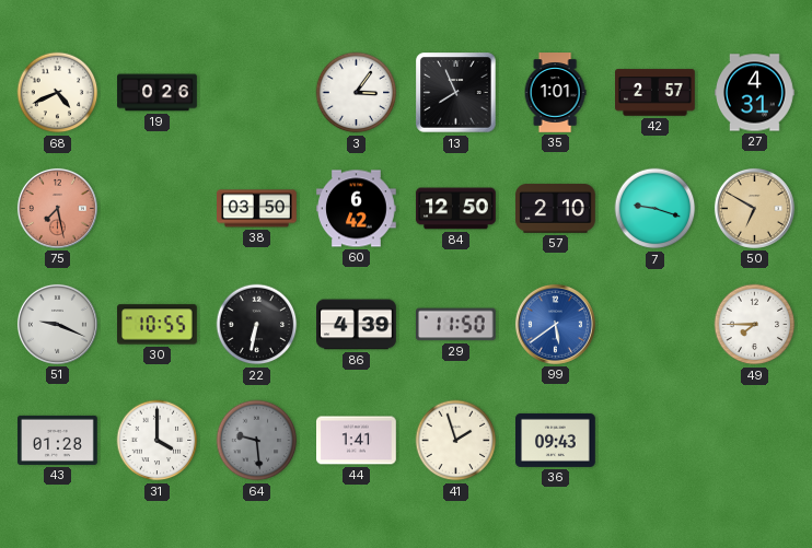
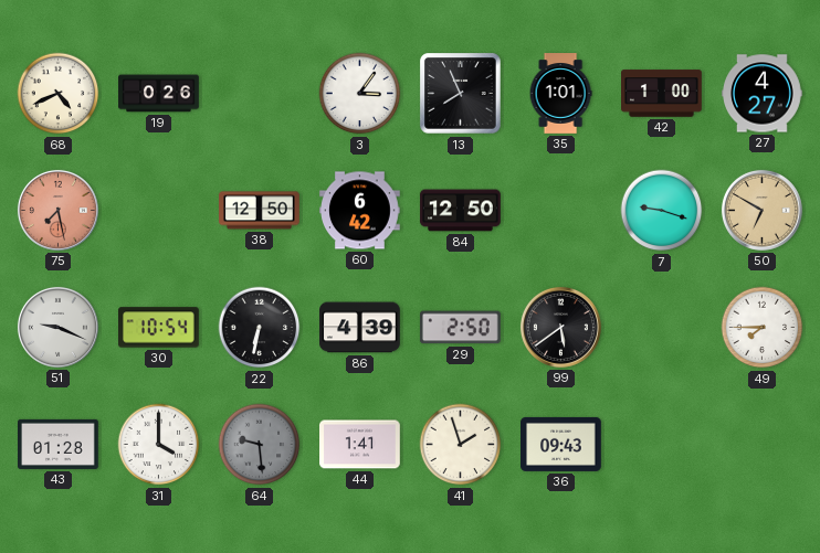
42: 2:57 -> 1:00 (662, 94)
27: 4:31 -> 4:27 (763, 94)
38: 03:50 -> 12:50 (260, 211)
57: 2:10 -> none (556, 209)
30: 10:55 -> 10:54 (159, 328)
29: 11:50 -> 2:50 (460, 328)
99 dial: blue -> black (560, 327)
